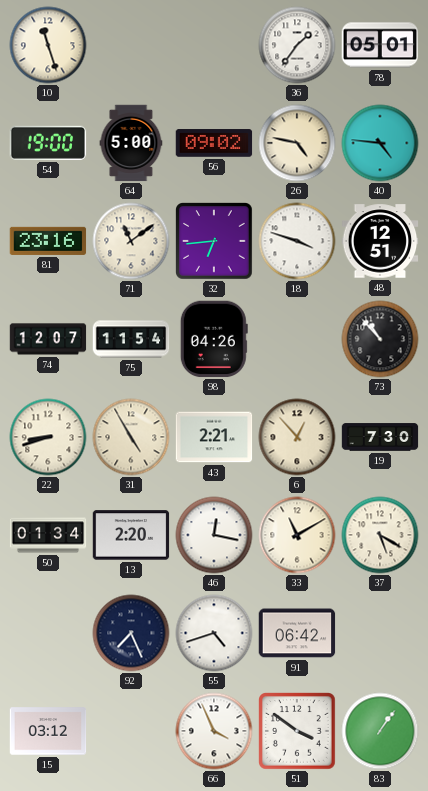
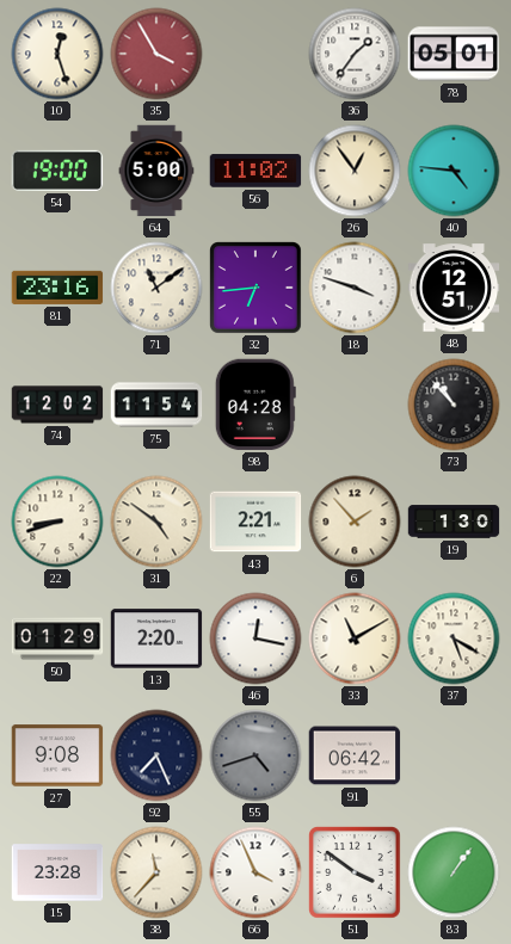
10: 11:27 -> 12:27 (57, 54)
35: none -> 3:55 (156, 54)
56: 09:02 -> 11:02 (255, 171)
26: 4:47 -> 12:54 (355, 171)
74: 12:07 -> 12:02 (57, 405)
98: 04:26 -> 04:28 (255, 405)
31: 4:55 -> 4:51 (156, 522)
6: 12:53 -> 1:53 (355, 522)
19: 7:30 -> 1:30 (454, 522)
50: 01:34 -> 01:29 (57, 638)
27: none -> 9:08 (57, 755)
55 dial: white -> grey (255, 755)
15: 03:12 -> 23:28 (57, 872)
38: none -> 11:37 (156, 872)
